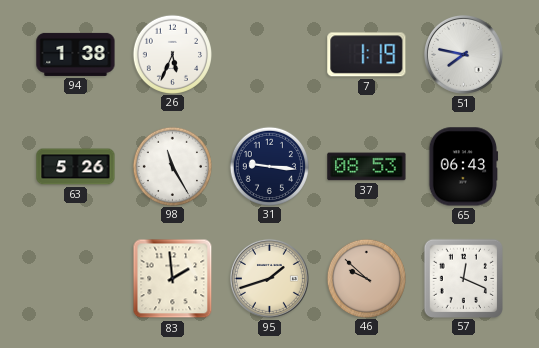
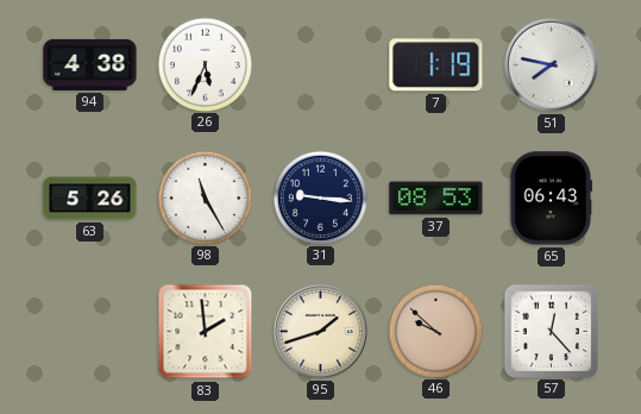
94: 1:38 -> 4:38 (90, 64)
57: 12:19 -> 12:23 (551, 331)
